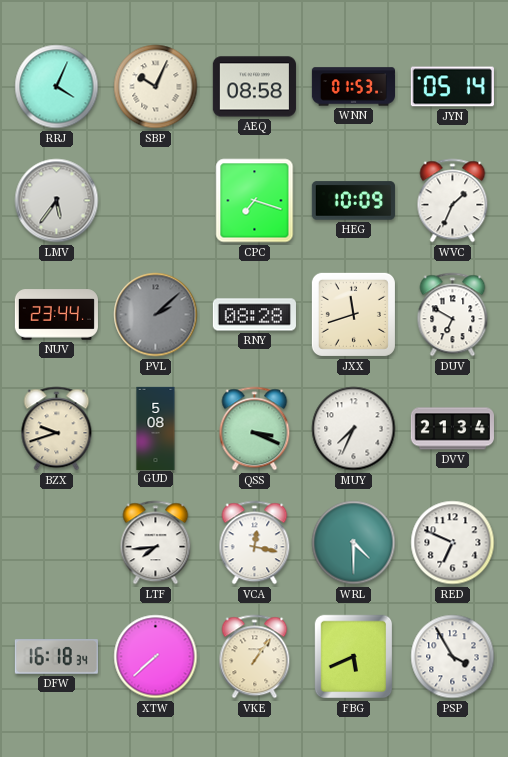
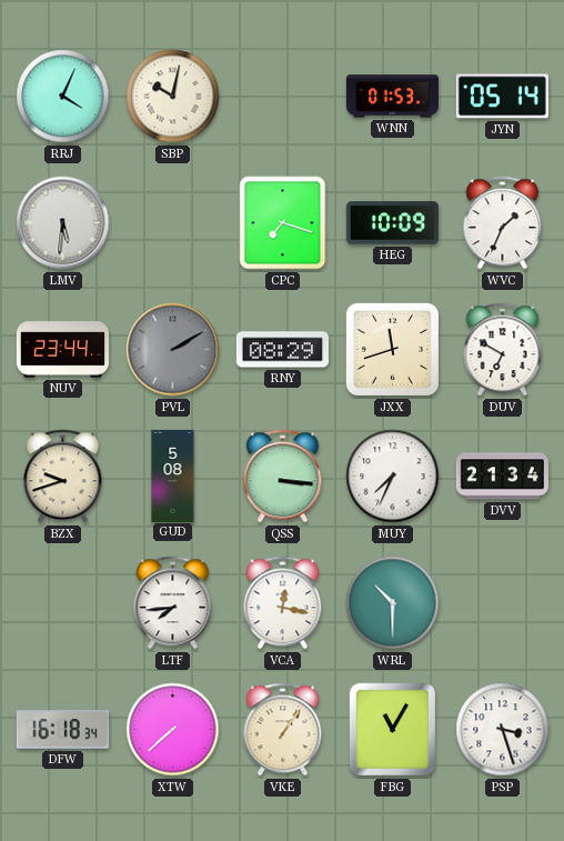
SBP: 10:04 -> 10:02 (173, 97)
AEQ: 08:58 -> none (254, 87)
LMV: 5:36 -> 5:31 (63, 223)
PVL: 2:08 -> 2:10 (173, 350)
RNY: 08:28 -> 08:29 (282, 350)
QSS: 3:19 -> 3:16 (283, 477)
WRL: 4:30 -> 10:30 (393, 603)
RED: 6:49 -> none (453, 543)
FBG: 5:41 -> 11:05 (393, 730)
PSP: 3:55 -> 3:27 (503, 730)
